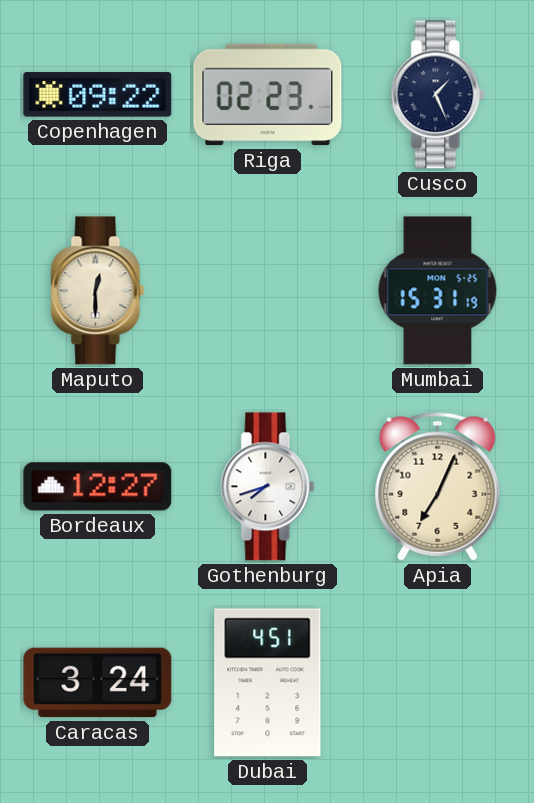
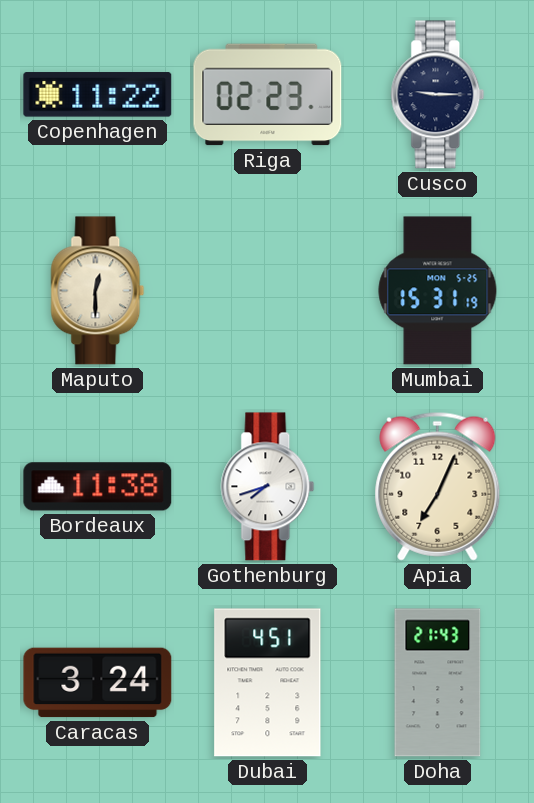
Copenhagen: 09:22 -> 11:22 (98, 95)
Cusco: 1:26 -> 9:15 (438, 95)
Bordeaux: 12:27 -> 11:38 (98, 487)
Doha: none -> 21:43 (438, 683)
